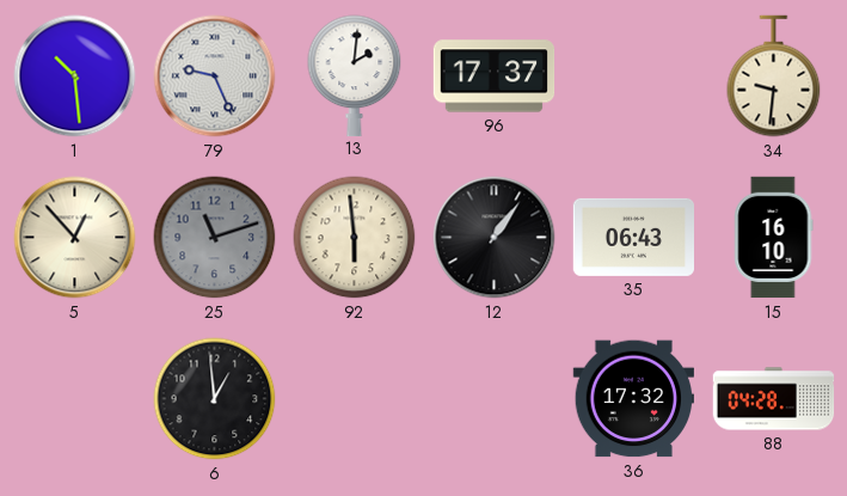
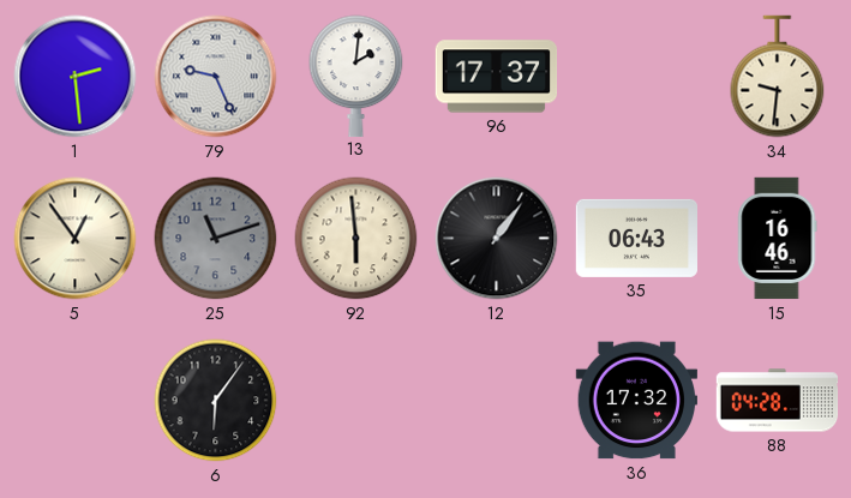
1: 10:29 -> 2:29 (76, 77)
5: 12:53 -> 12:54 (76, 239)
15: 16:10 -> 16:46 (778, 239)
6: 12:59 -> 6:06 (216, 401)
